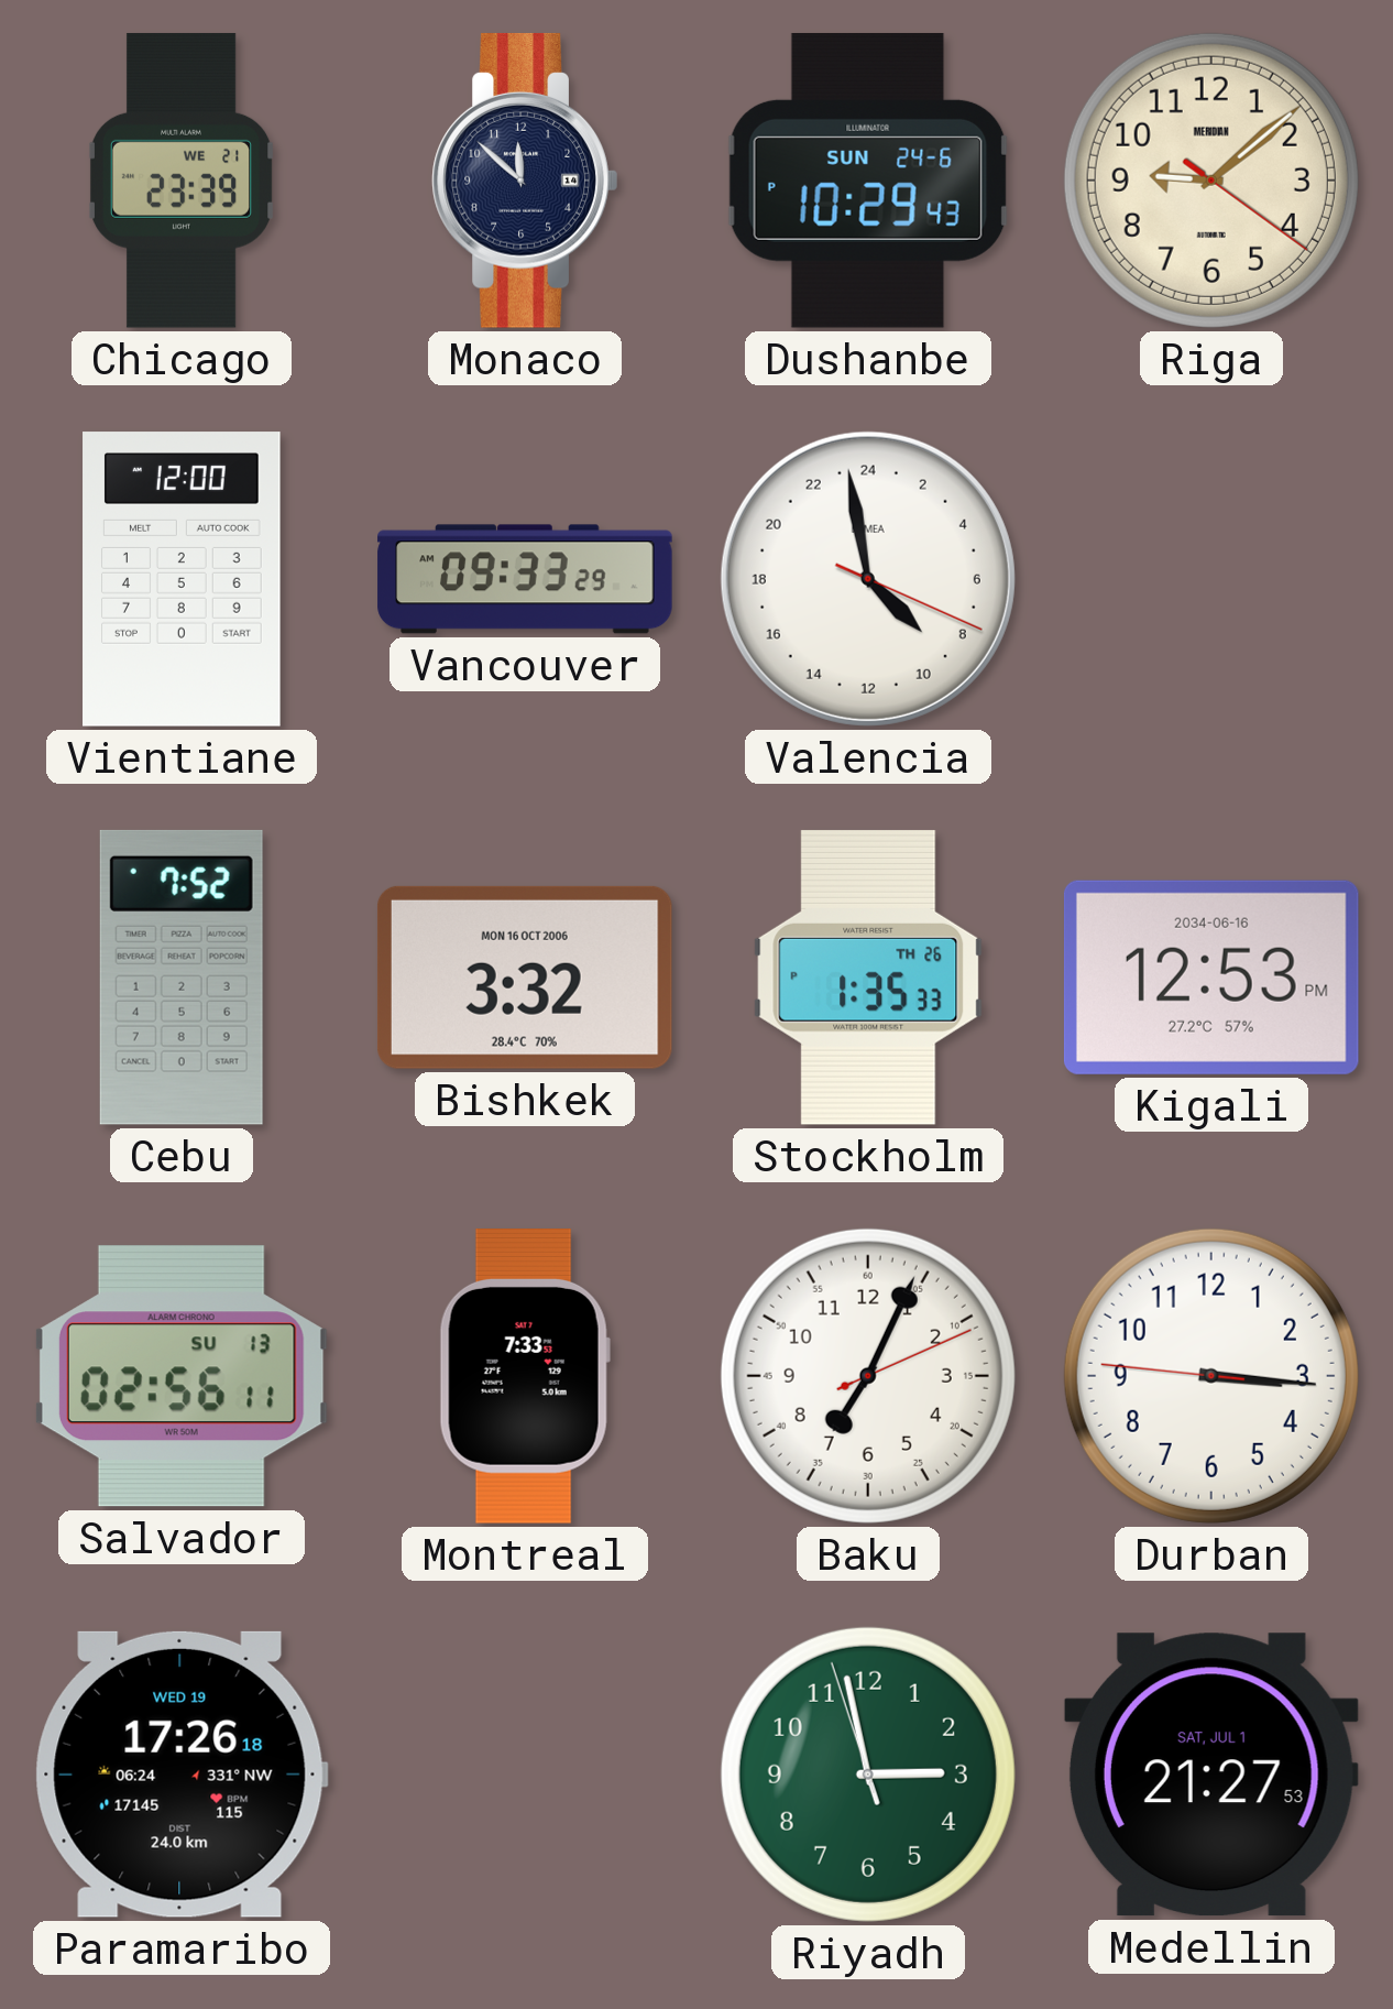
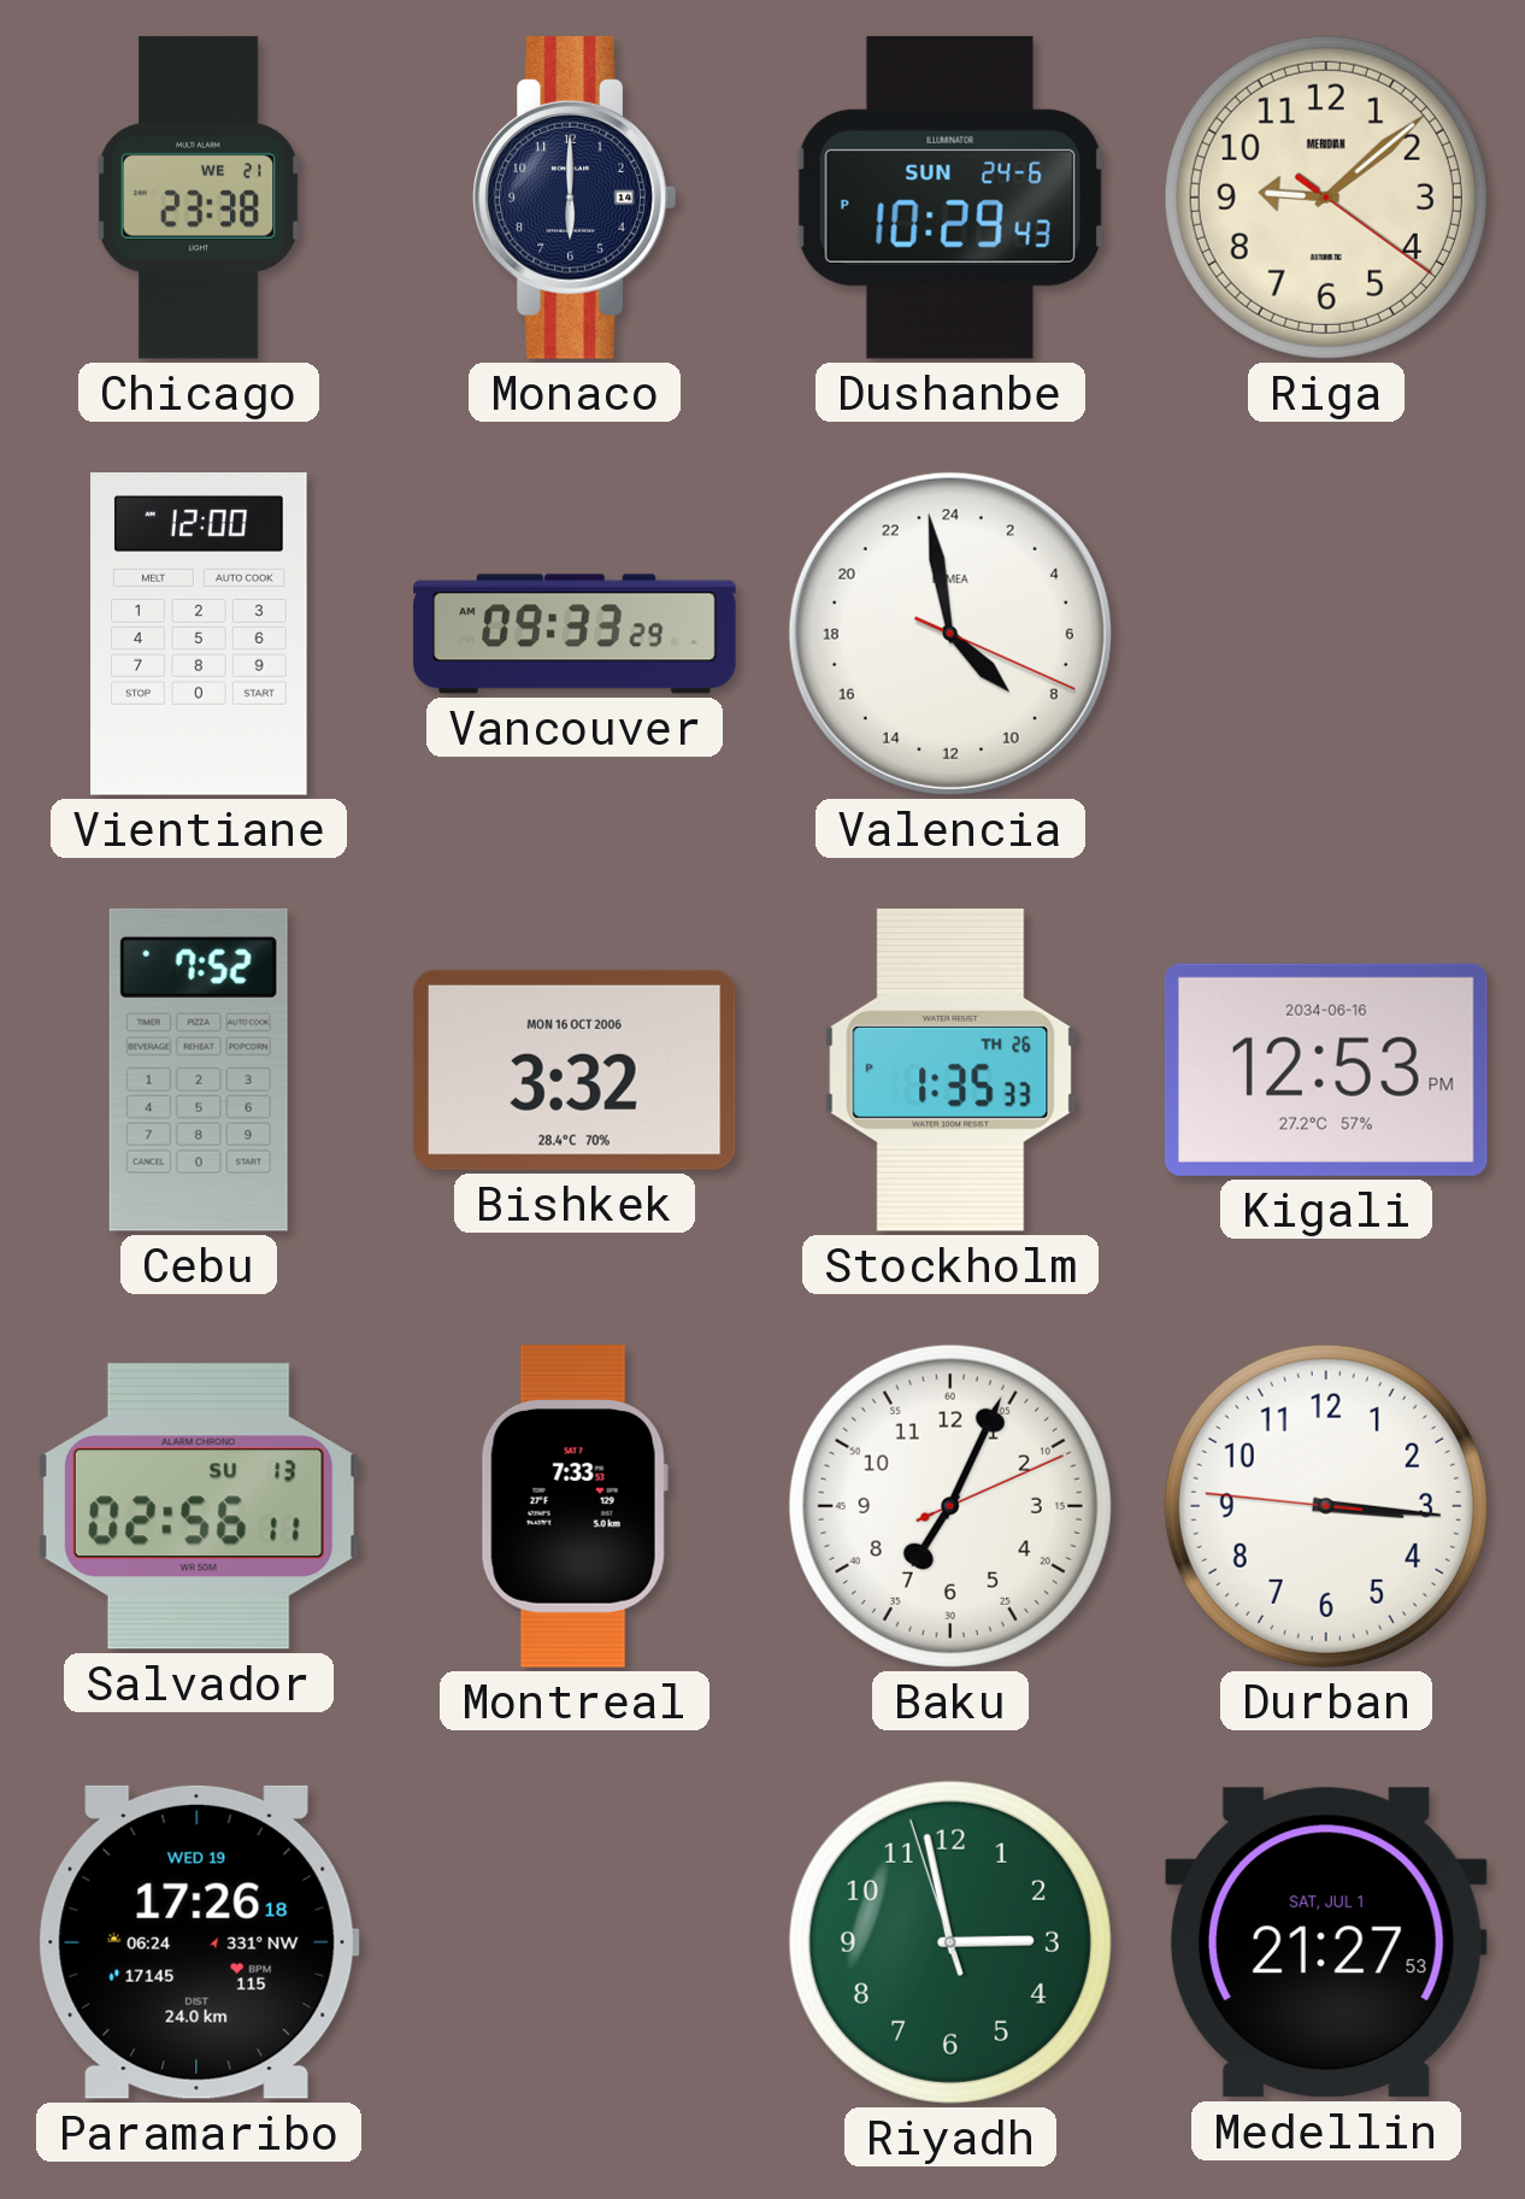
Chicago: 23:39 -> 23:38 (198, 198)
Monaco: 11:52 -> 6:00 (575, 198)
